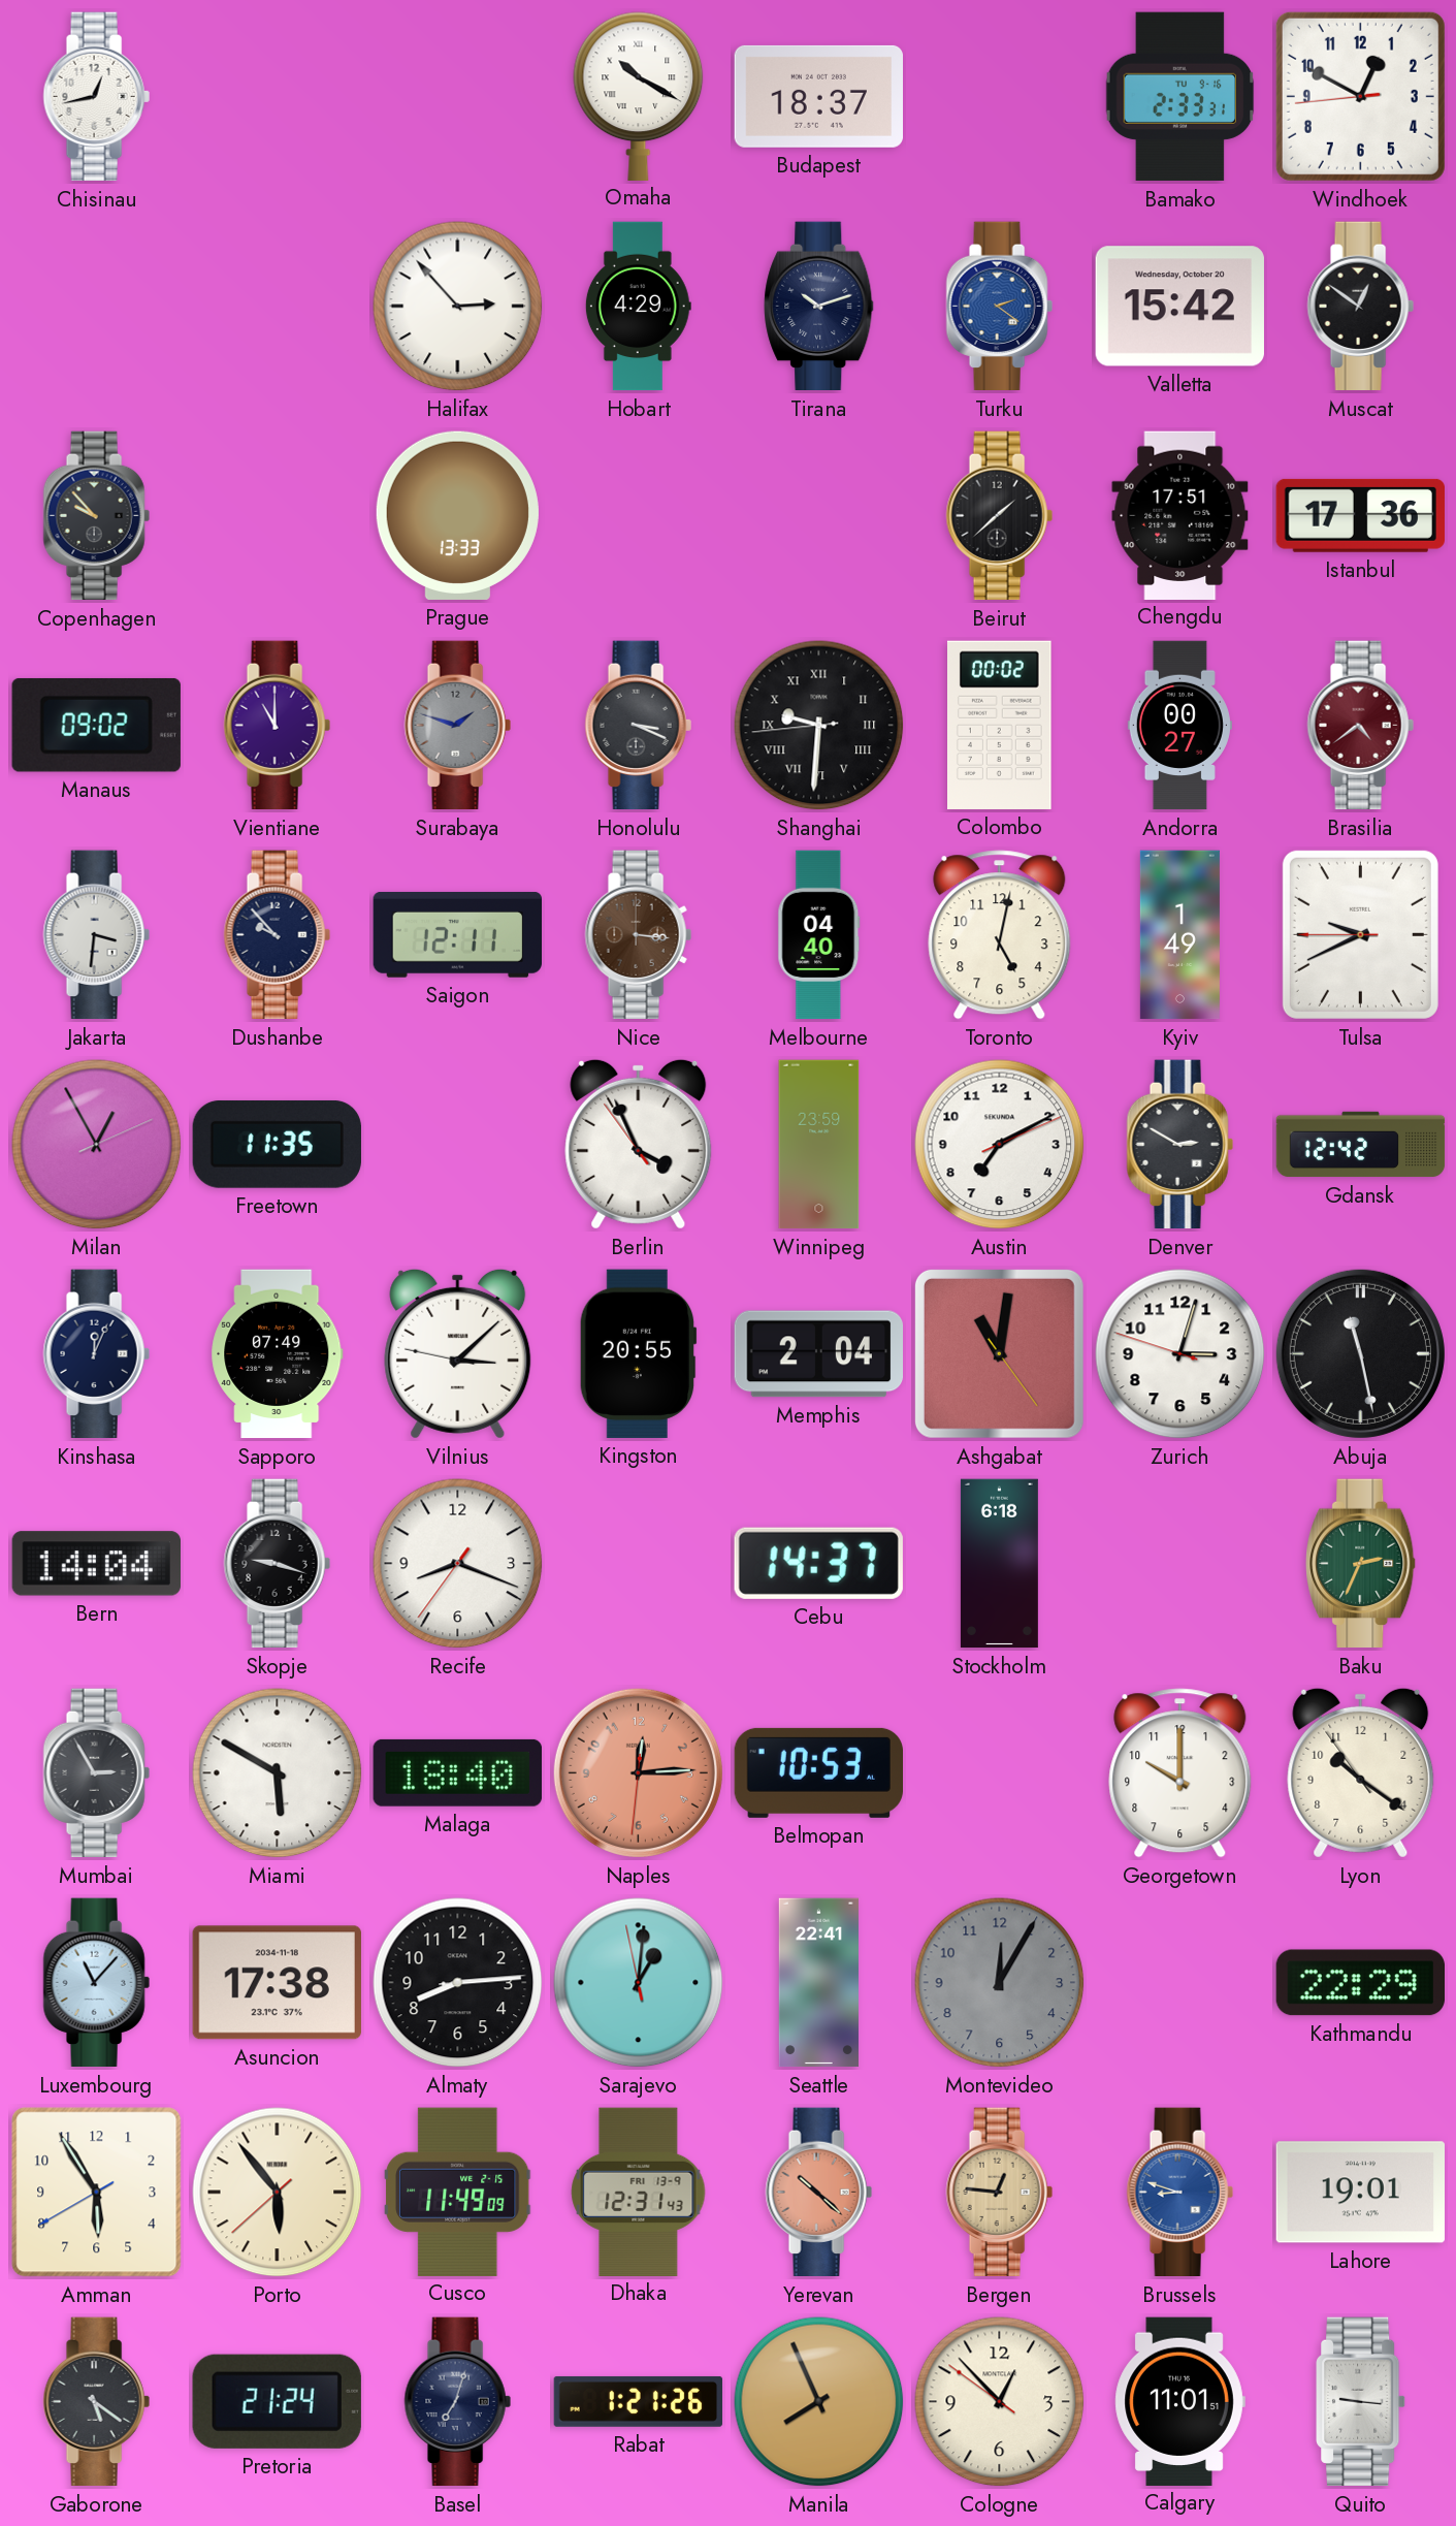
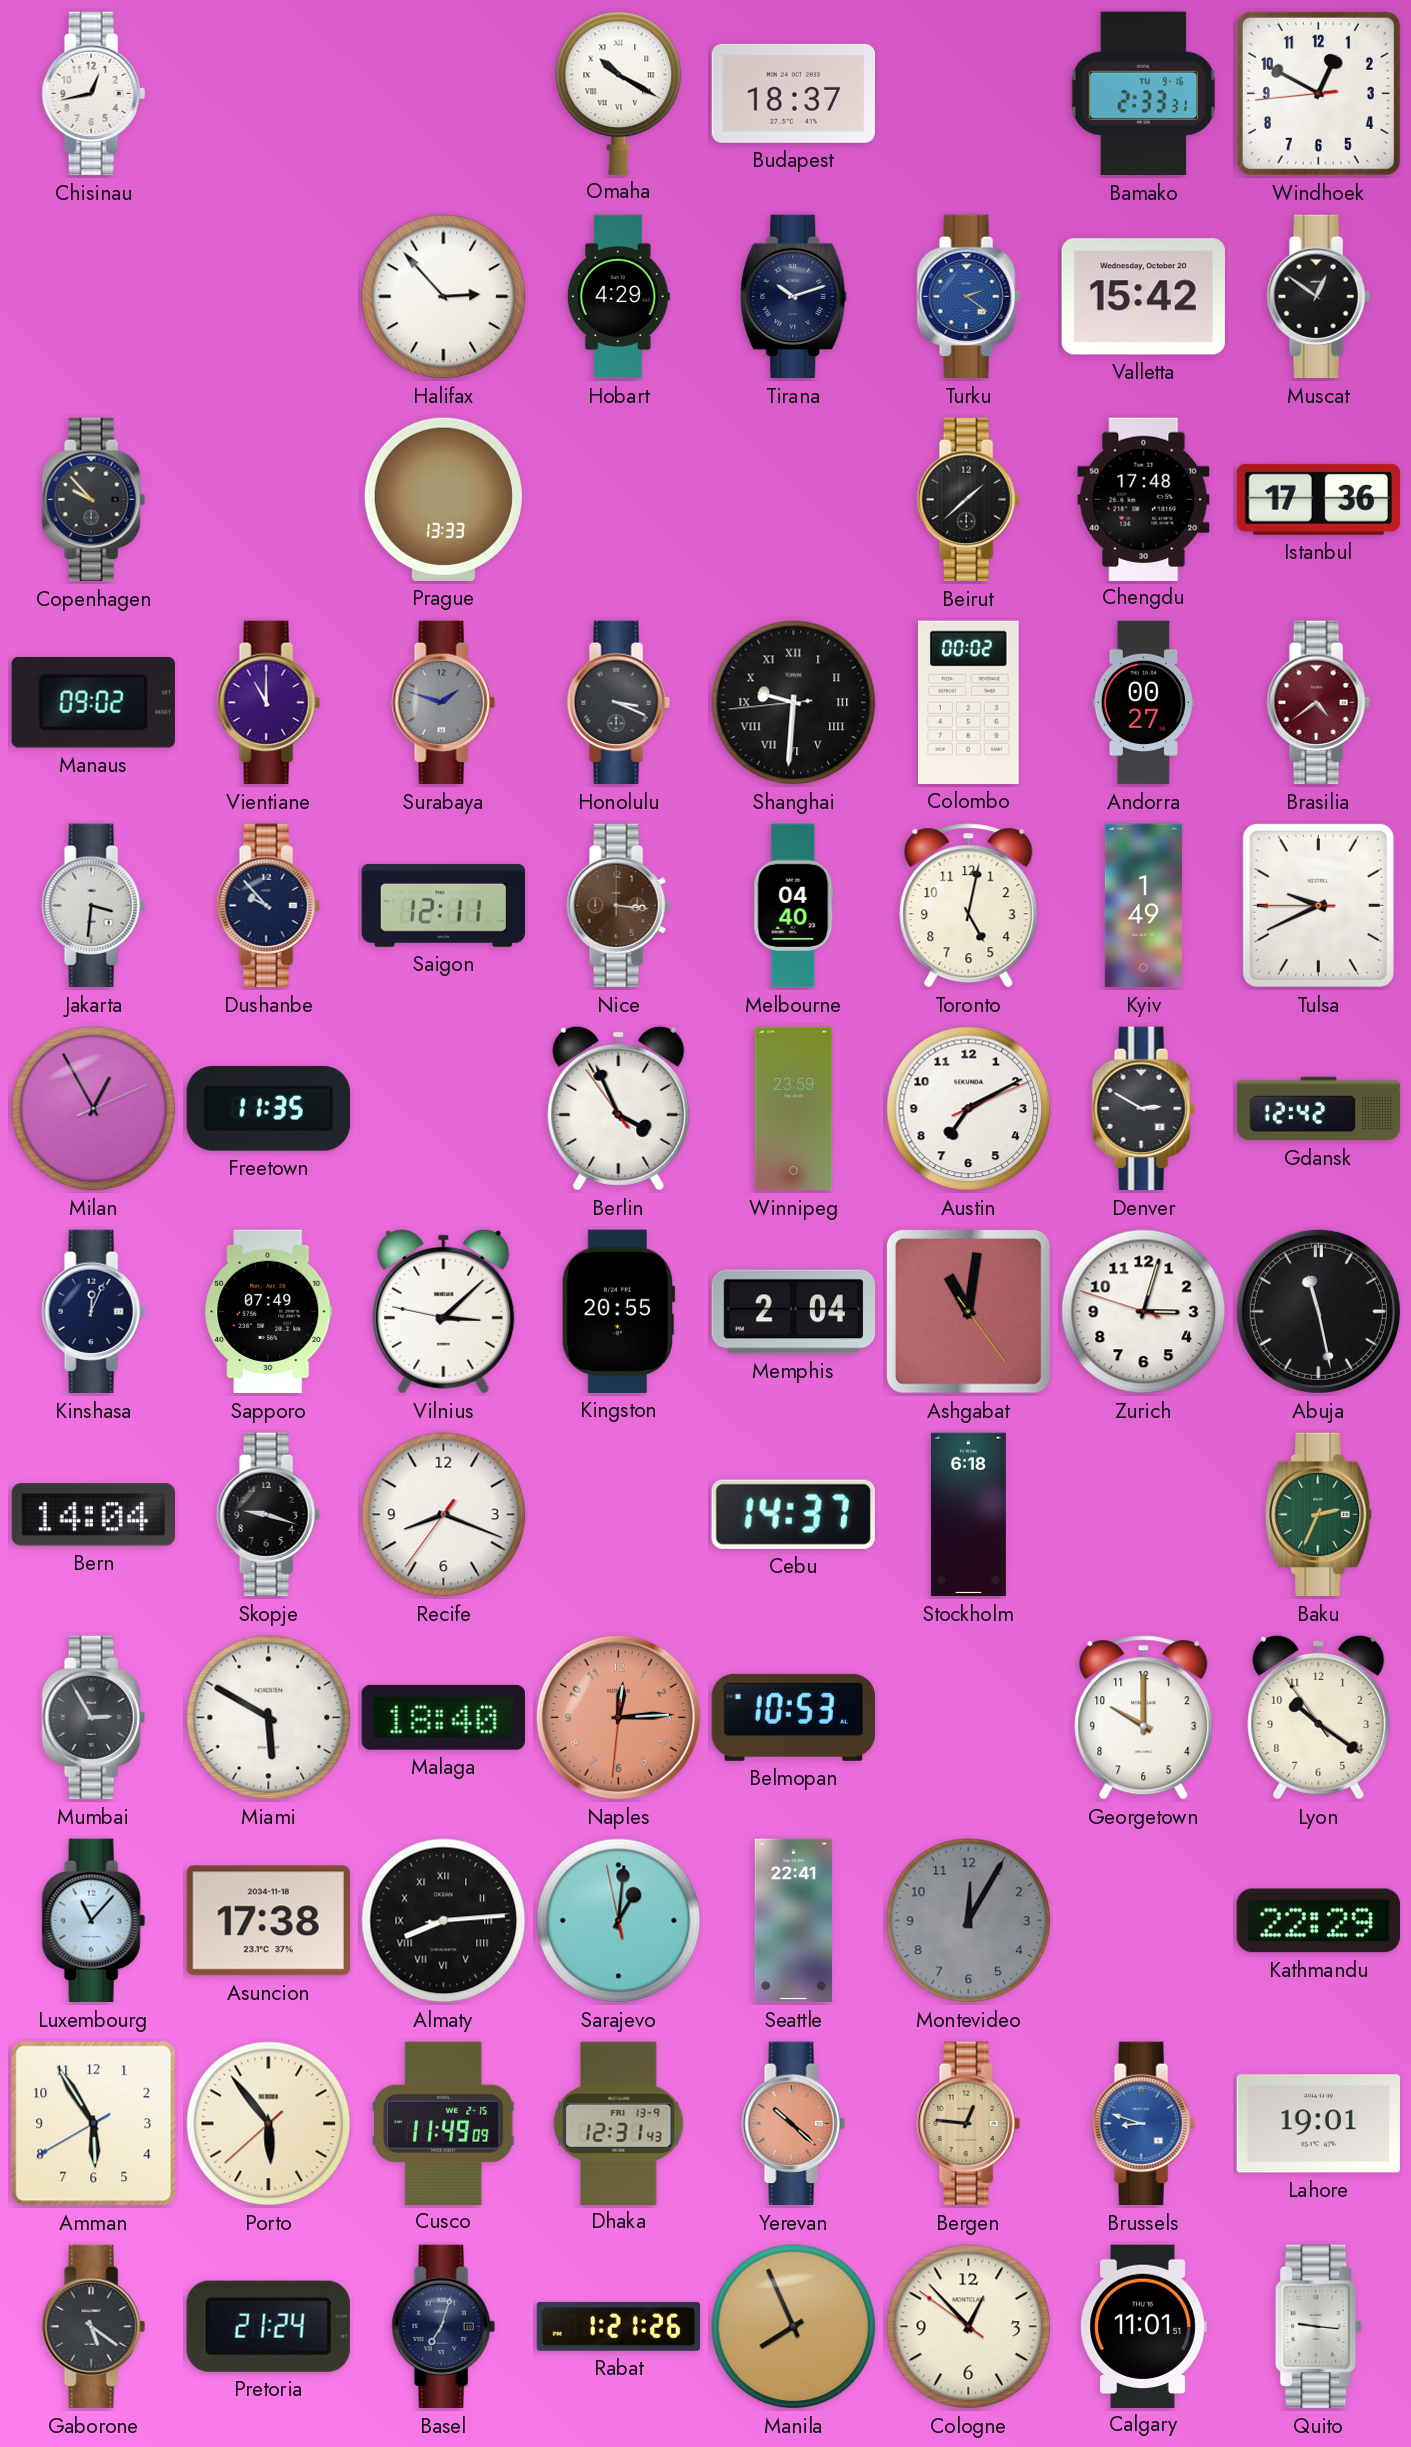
Chengdu: 17:51 -> 17:48 (1144, 499)
Almaty numerals: Arabic -> Roman (444, 1921)
